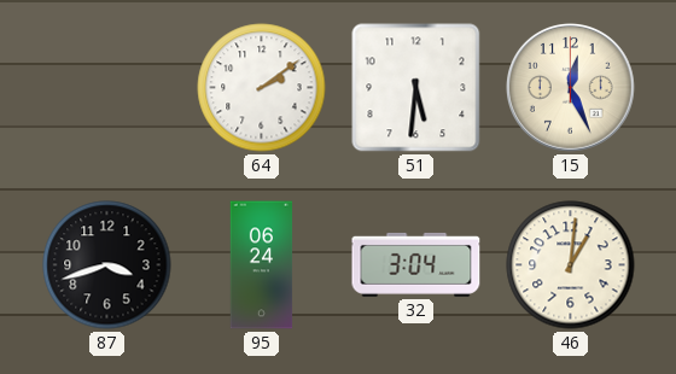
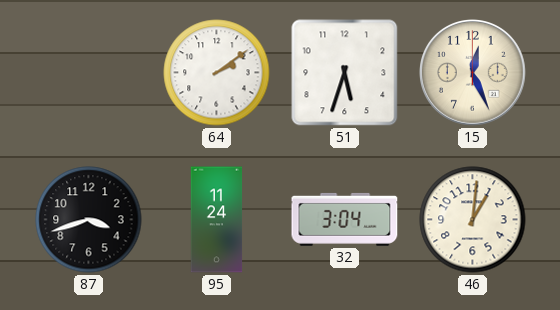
51: 5:31 -> 5:33 (345, 73)
95: 06:24 -> 11:24 (217, 220)
